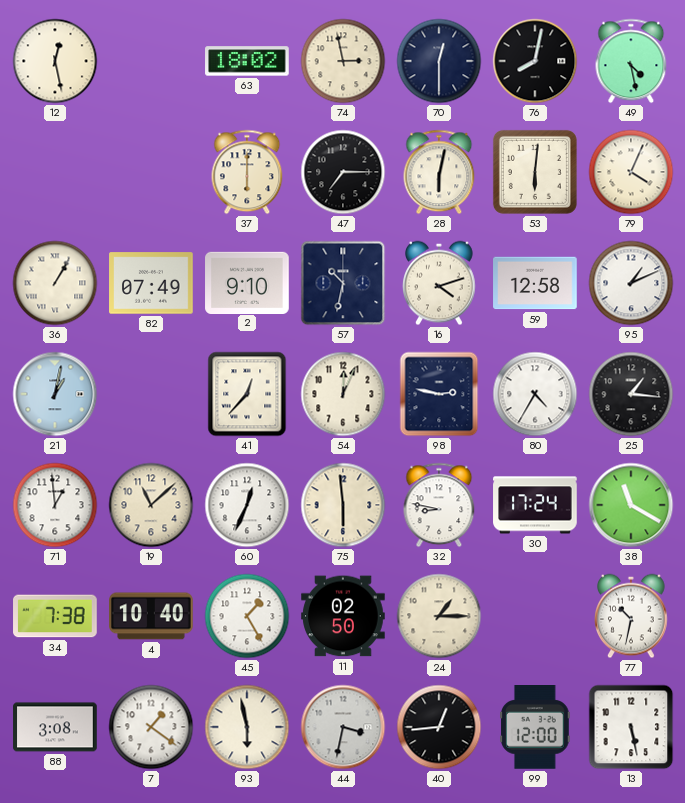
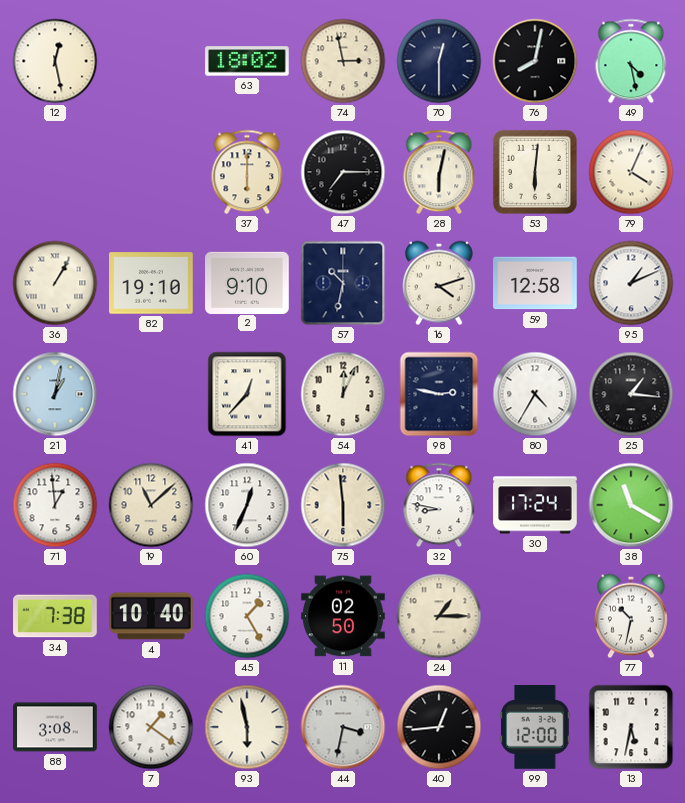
82: 07:49 -> 19:10 (151, 283)
13: 5:28 -> 5:32 (631, 727)
